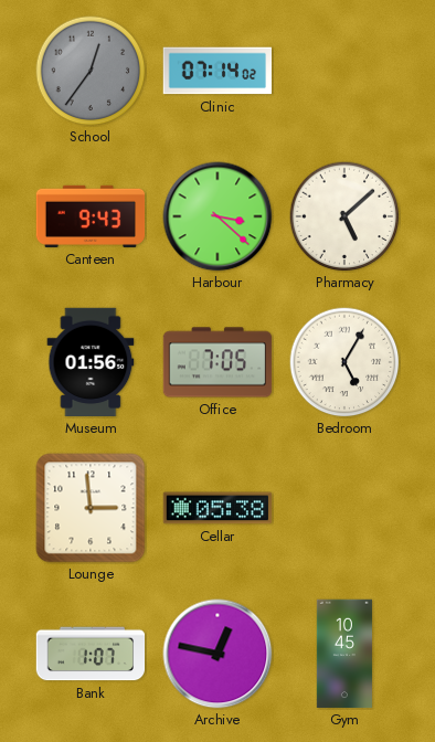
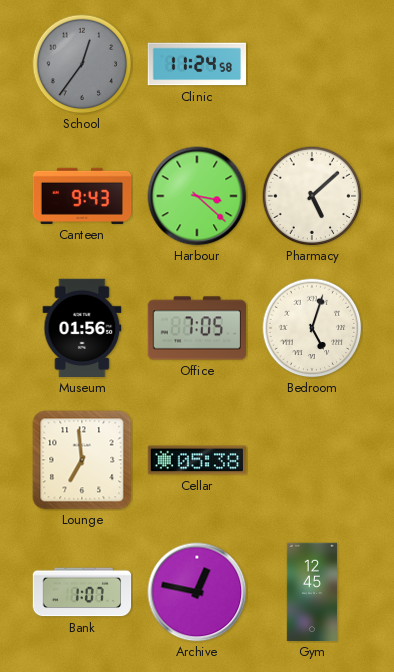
Clinic: 07:14 -> 11:24 (197, 64)
Bedroom: 5:05 -> 5:03 (312, 328)
Lounge: 2:59 -> 6:59 (82, 460)
Gym: 10:45 -> 12:45 (312, 592)
